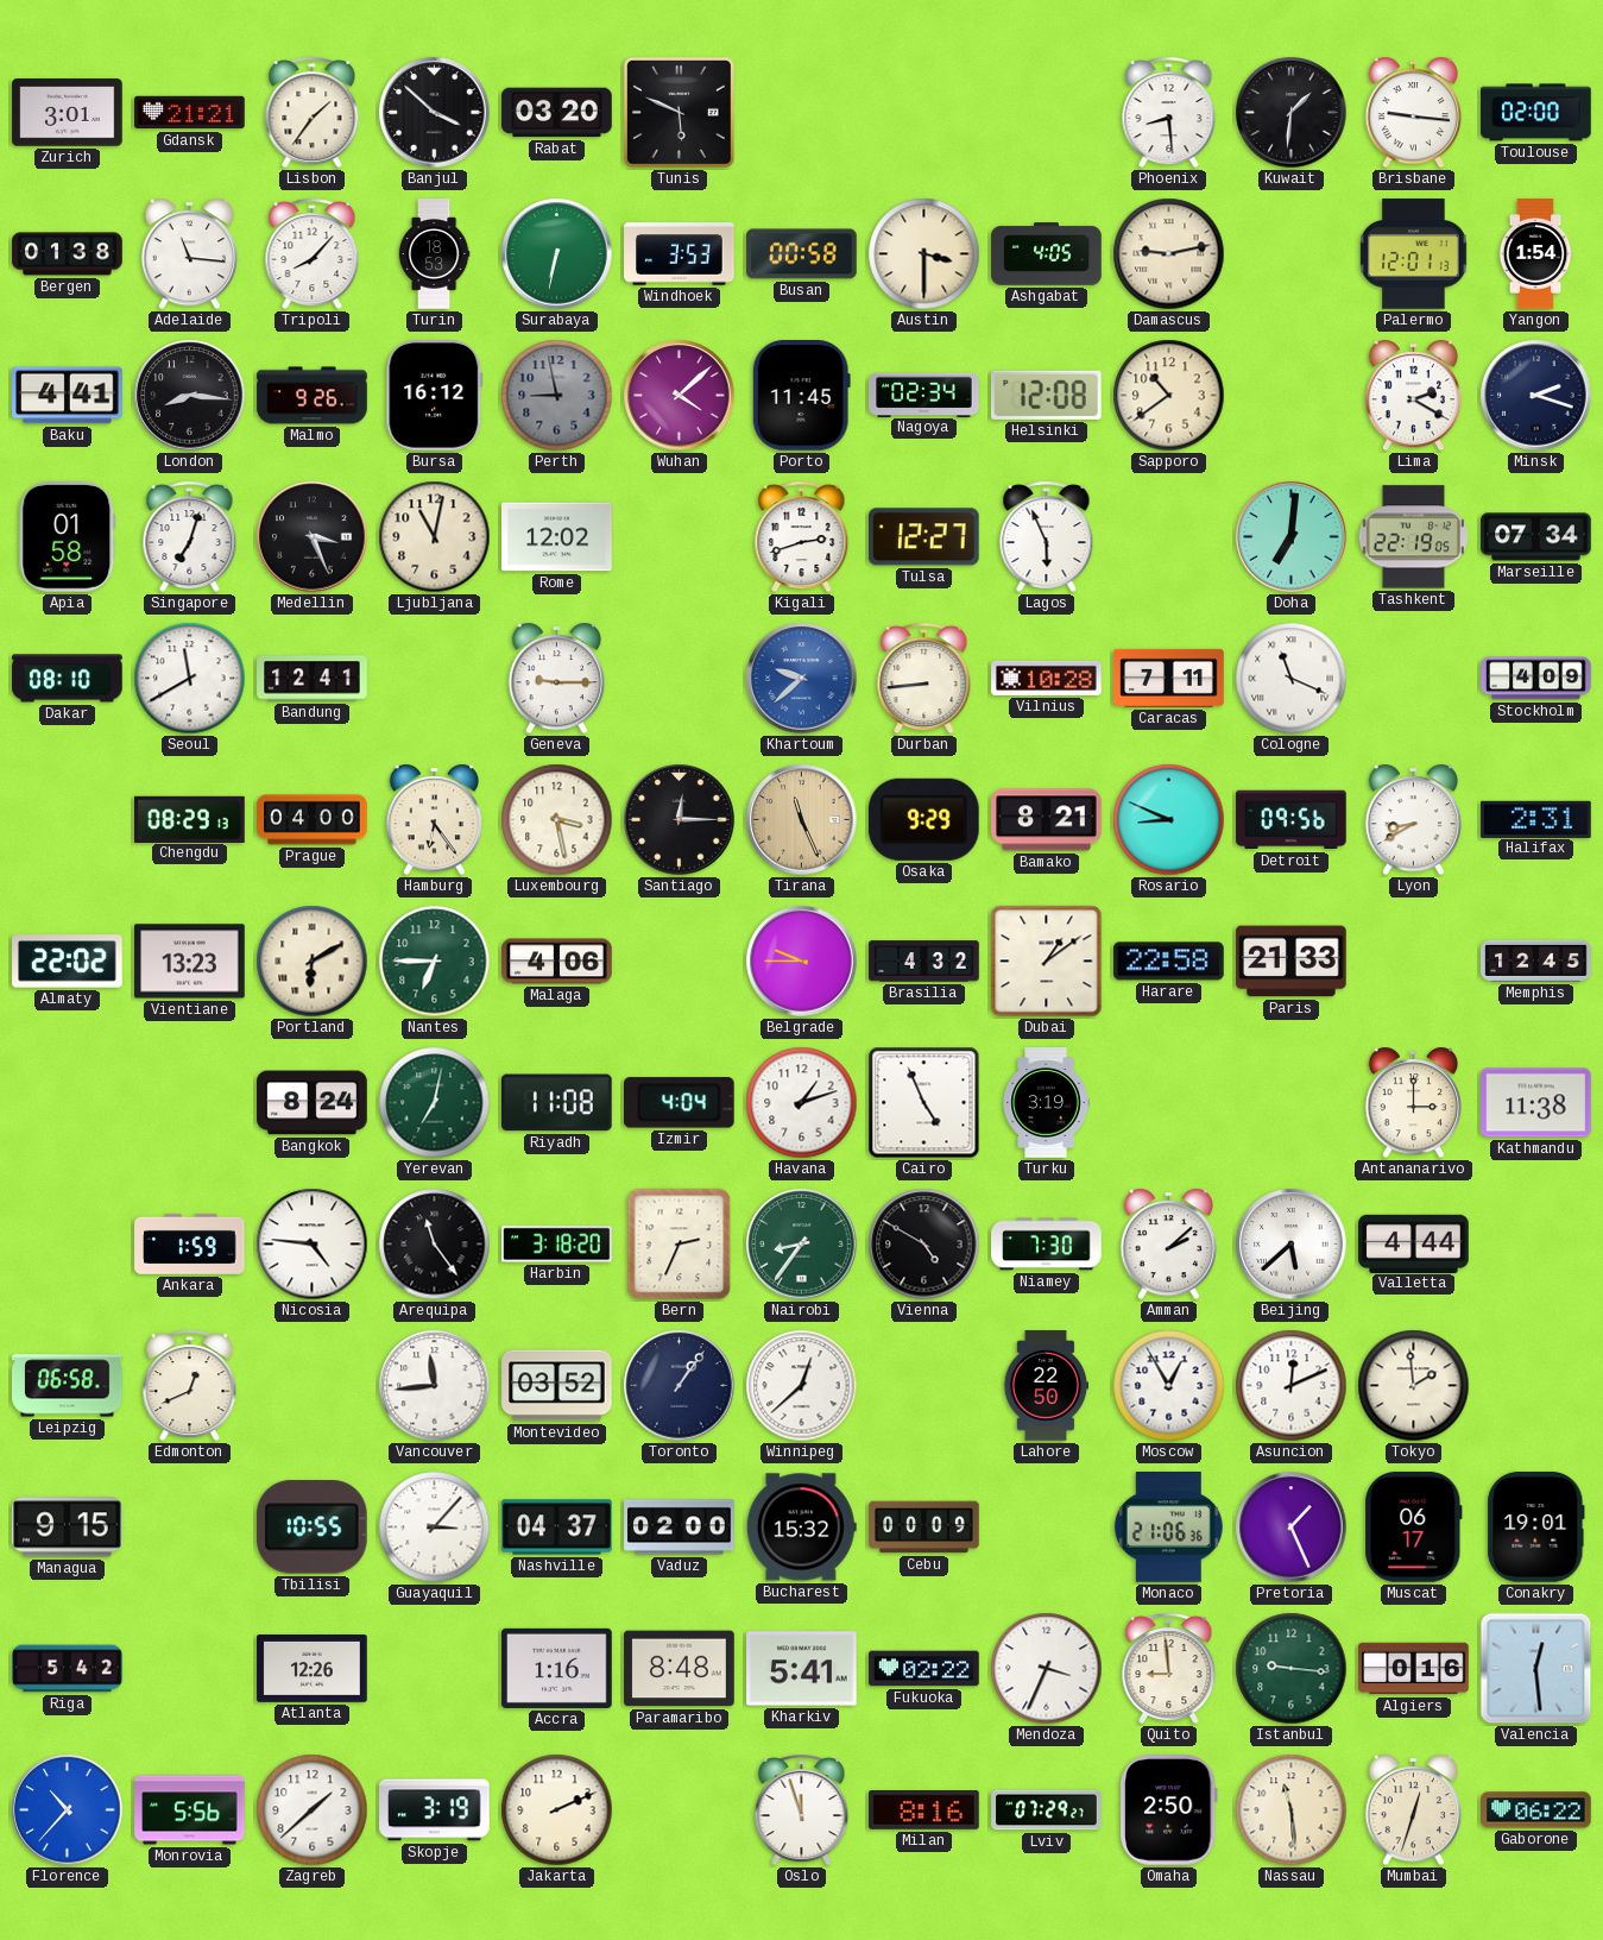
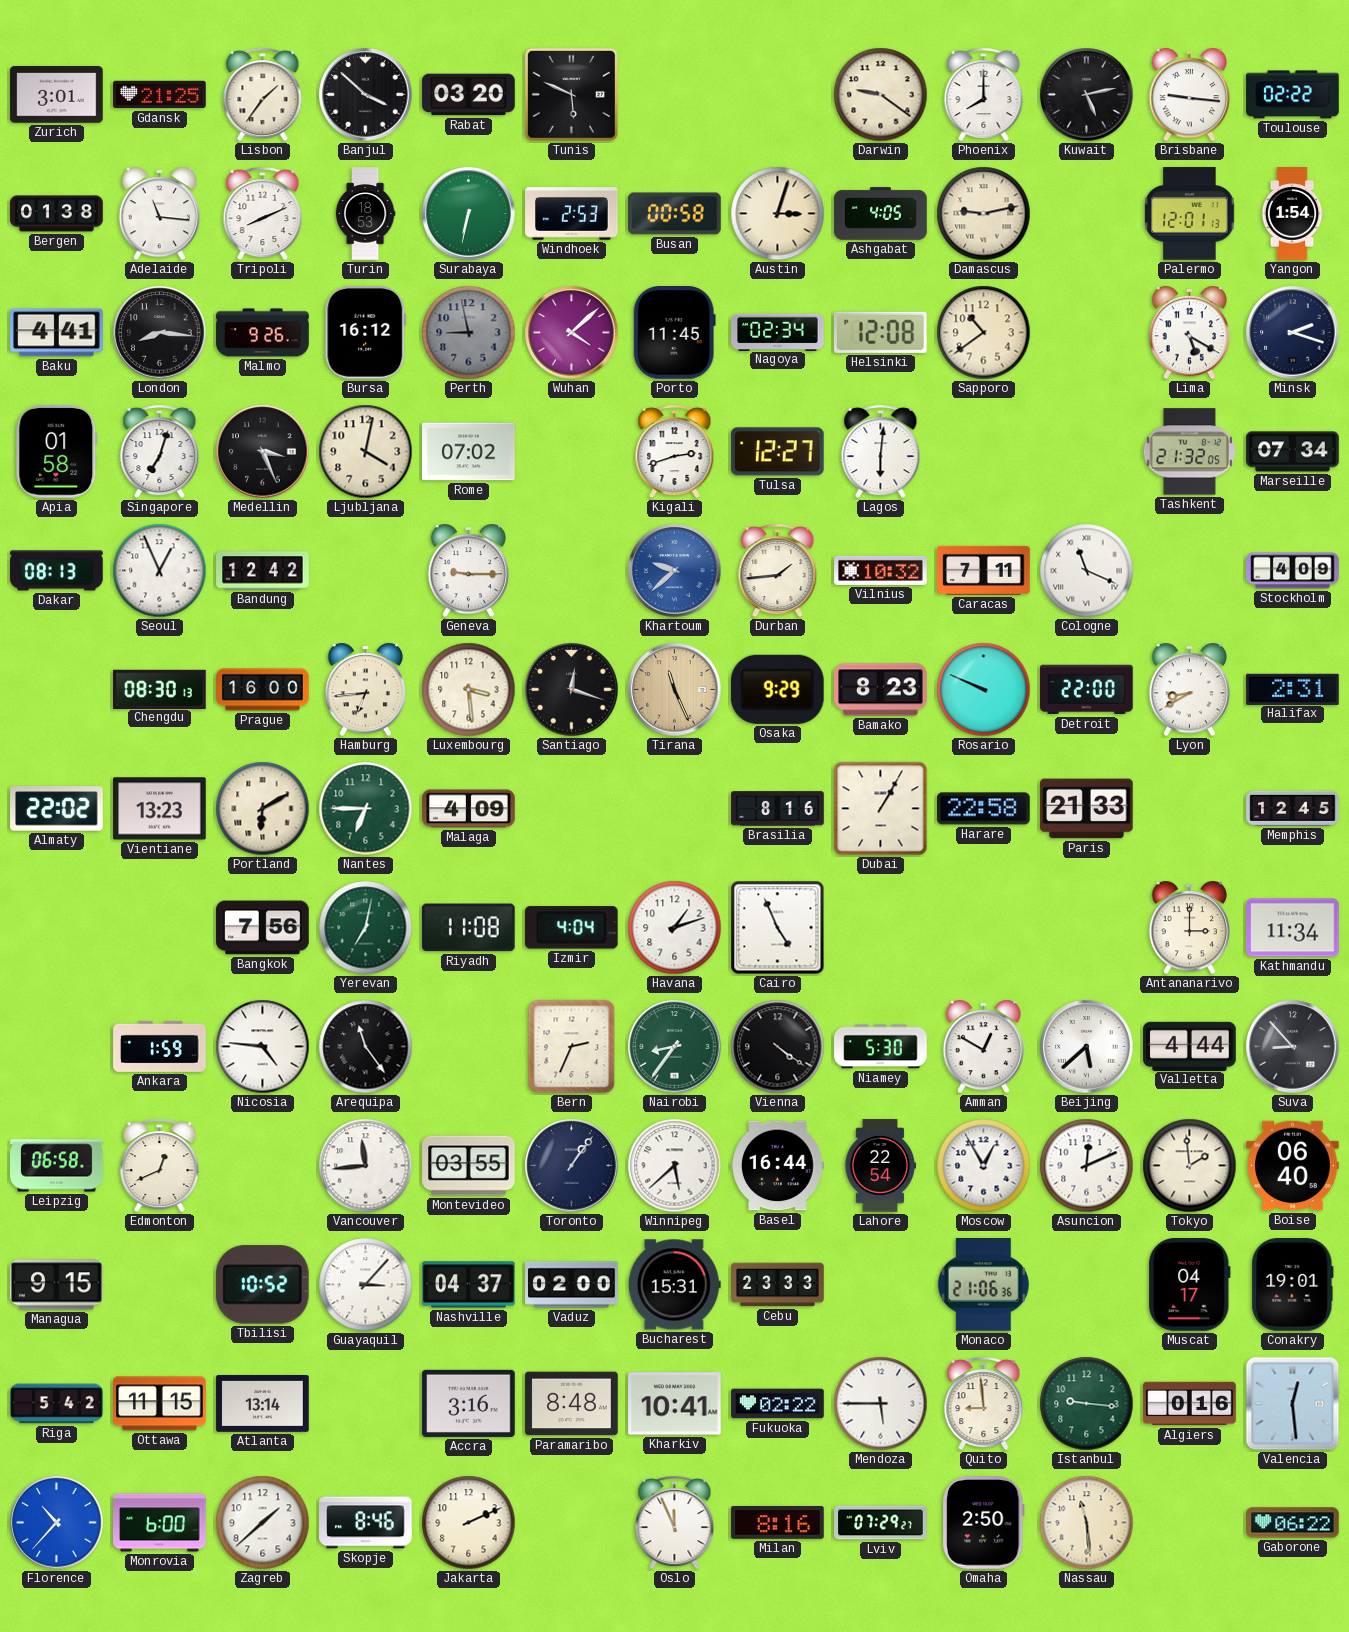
Gdansk: 21:21 -> 21:25 (160, 95)
Darwin: none -> 9:21 (881, 95)
Phoenix: 8:29 -> 8:00 (984, 95)
Kuwait: 1:31 -> 5:13 (1087, 95)
Toulouse: 02:00 -> 02:22 (1293, 95)
Tripoli: 8:07 -> 8:11 (263, 214)
Windhoek: 3:53 -> 2:53 (572, 214)
Austin: 3:30 -> 3:03 (778, 214)
Lima: 2:20 -> 5:20 (1190, 333)
Ljubljana: 11:02 -> 4:02 (366, 452)
Rome: 12:02 -> 07:02 (469, 452)
Lagos: 5:56 -> 6:01 (881, 452)
Doha: 7:01 -> none (1292, 537)
Tashkent: 22:19 -> 21:32 (1189, 452)
Dakar: 08:10 -> 08:13 (57, 571)
Seoul: 11:40 -> 12:56 (160, 571)
Bandung: 12:41 -> 12:42 (263, 571)
Durban: 8:44 -> 1:44 (778, 571)
Vilnius: 10:28 -> 10:32 (881, 570)
Chengdu: 08:29 -> 08:30 (160, 689)
Prague: 04:00 -> 16:00 (263, 690)
Hamburg: 6:24 -> 6:44 (366, 690)
Luxembourg: 3:28 -> 3:29 (469, 690)
Santiago: 12:15 -> 12:18 (572, 690)
Bamako: 8:21 -> 8:23 (881, 690)
Rosario: 8:49 -> 9:49 (984, 690)
Detroit: 09:56 -> 22:00 (1087, 690)
Malaga: 4:06 -> 4:09 (469, 809)
Belgrade: 9:45 -> none (802, 962)
Brasilia: 4:32 -> 8:16 (778, 809)
Dubai: 1:09 -> 1:05 (881, 809)
Bangkok: 8:24 -> 7:56 (263, 928)
Turku: 3:19 -> none (1046, 1103)
Kathmandu: 11:38 -> 11:34 (1293, 928)
Harbin: 3:18 -> none (557, 1245)
Vienna: 4:50 -> 4:21 (778, 1047)
Niamey: 7:30 -> 5:30 (881, 1047)
Amman: 2:08 -> 12:50 (984, 1047)
Suva: none -> 8:53 (1293, 1047)
Montevideo: 03:52 -> 03:55 (469, 1166)
Winnipeg: 12:38 -> 5:38 (675, 1166)
Basel: none -> 16:44 (778, 1166)
Lahore: 22:50 -> 22:54 (880, 1166)
Boise: none -> 06:40 (1293, 1166)
Tbilisi: 10:55 -> 10:52 (262, 1285)
Bucharest: 15:32 -> 15:31 (674, 1285)
Cebu: 00:09 -> 23:33 (778, 1285)
Pretoria: 1:26 -> none (1292, 1528)
Muscat: 06:17 -> 04:17 (1190, 1285)
Ottawa: none -> 11:15 (160, 1404)
Atlanta: 12:26 -> 13:14 (263, 1404)
Accra: 1:16 -> 3:16 (469, 1403)
Kharkiv: 5:41 -> 10:41 (675, 1404)
Mendoza: 3:34 -> 5:45 (881, 1404)
Monrovia: 5:56 -> 6:00 (160, 1523)
Skopje: 3:19 -> 8:46 (366, 1523)
Oslo: 11:57 -> 11:56 (675, 1523)
Mumbai: 12:33 -> none (1414, 1810)
